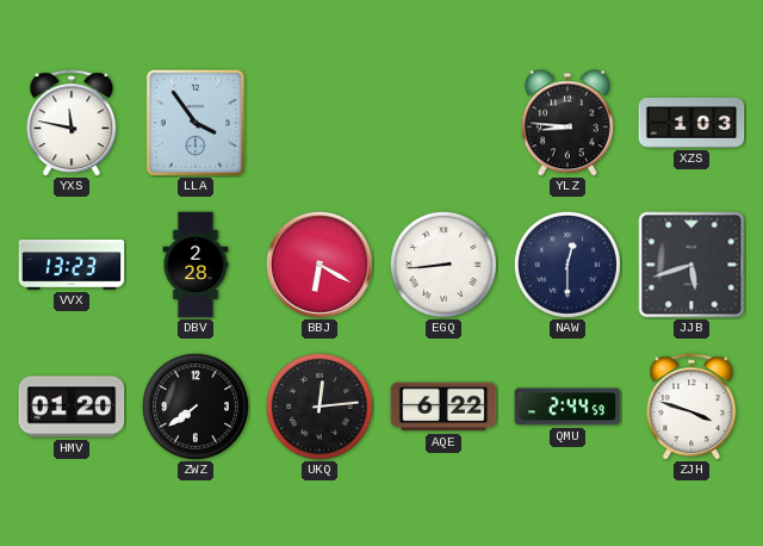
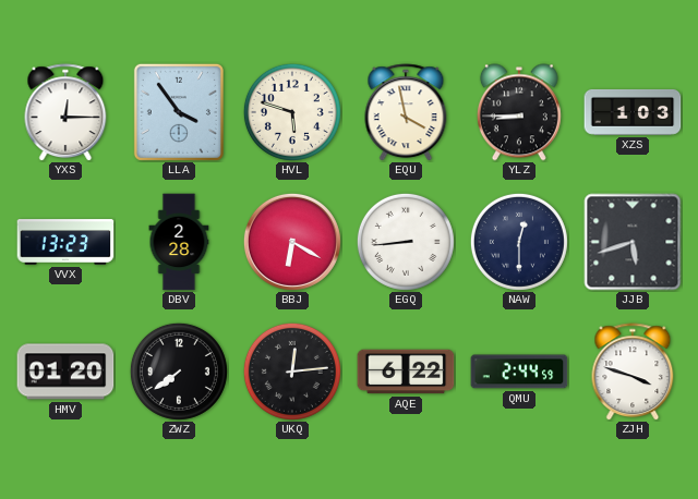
YXS: 11:47 -> 12:15 (65, 112)
HVL: none -> 5:48 (292, 112)
EQU: none -> 3:58 (406, 112)
YLZ: 8:46 -> 8:45 (519, 112)
